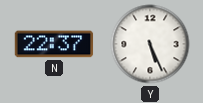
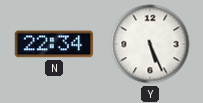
N: 22:37 -> 22:34 (54, 44)
